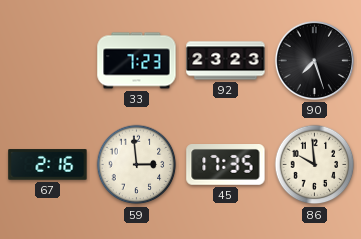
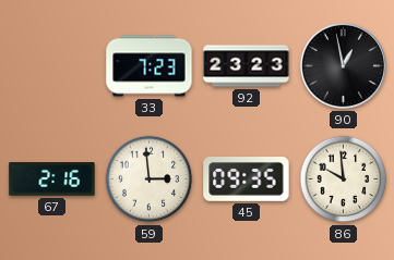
90: 7:27 -> 12:58 (343, 65)
45: 17:35 -> 09:35 (247, 179)
